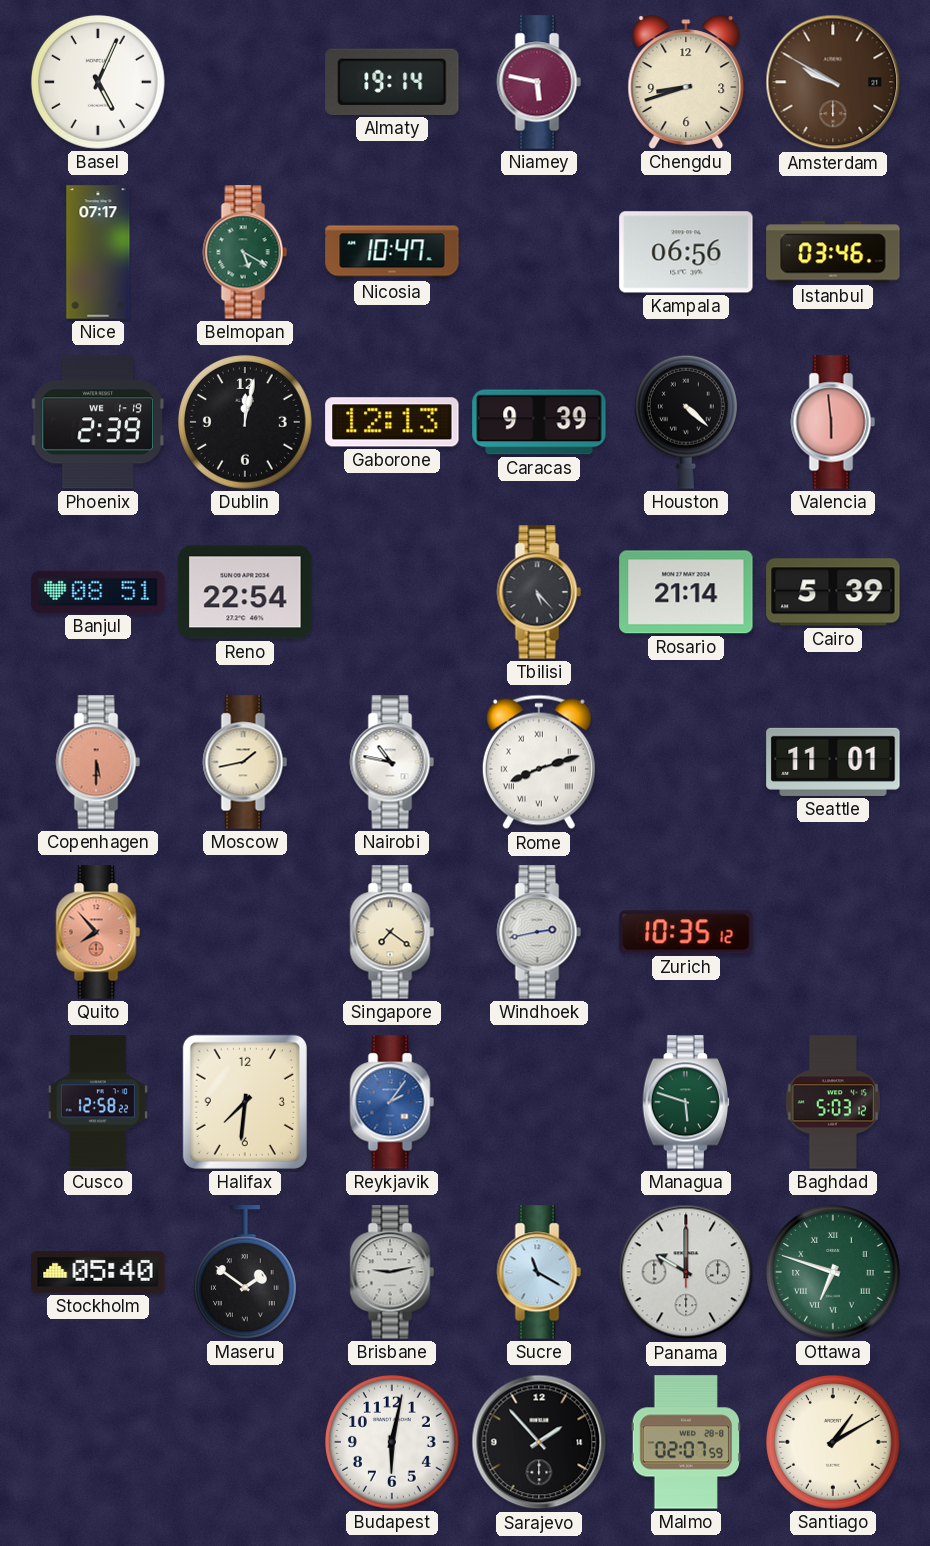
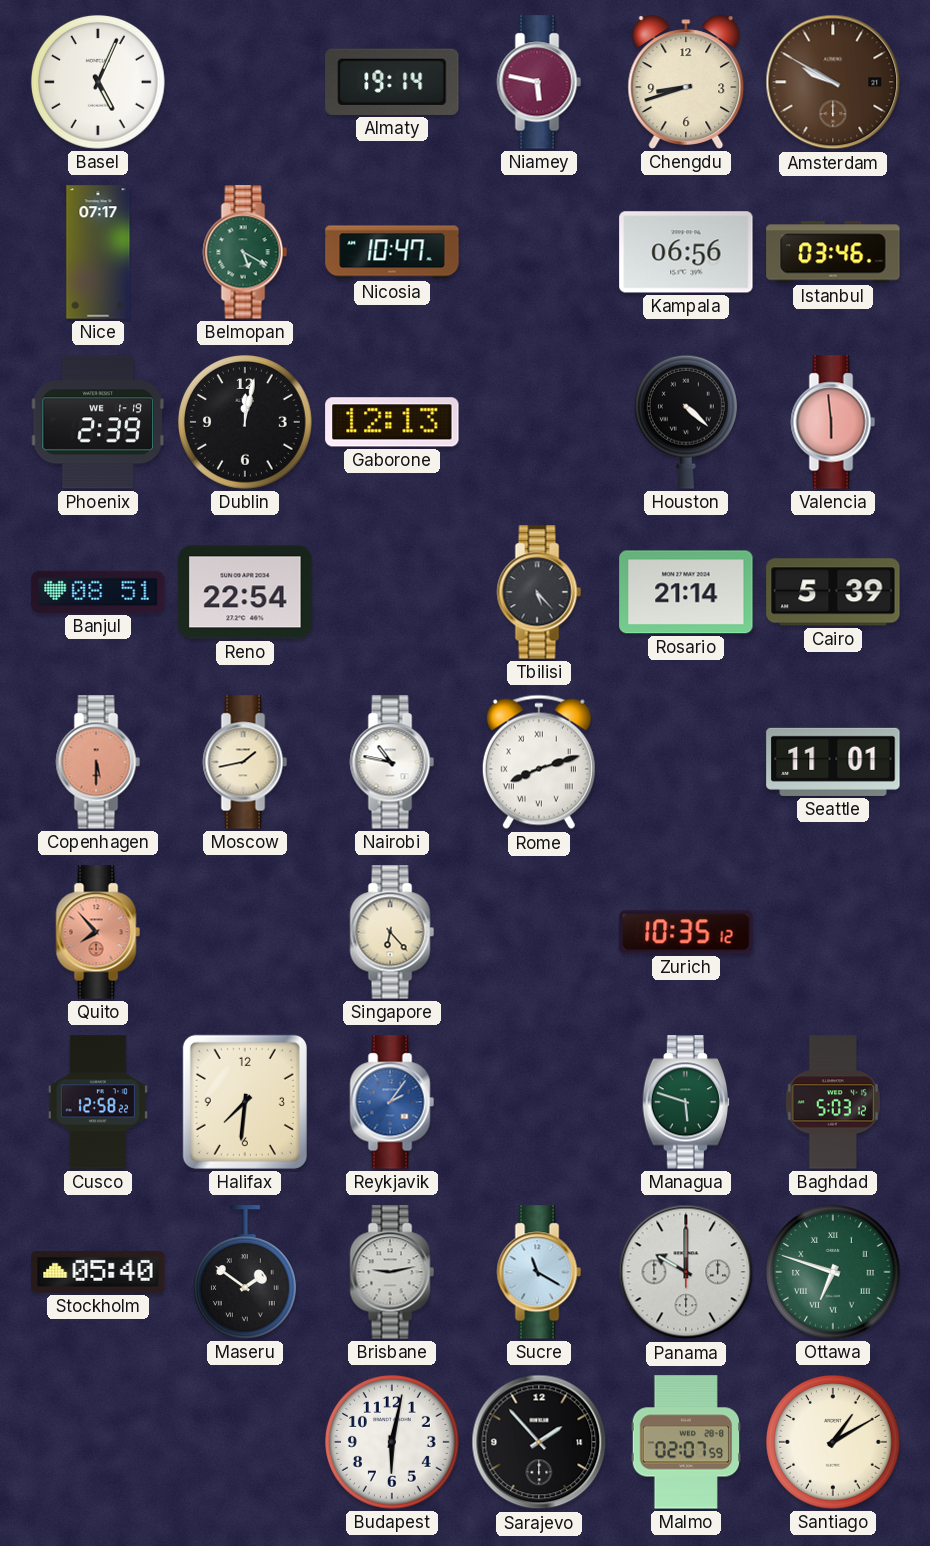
Caracas: 9:39 -> none (539, 422)
Singapore: 7:21 -> 6:23 (392, 932)
Windhoek: 2:43 -> none (539, 932)
